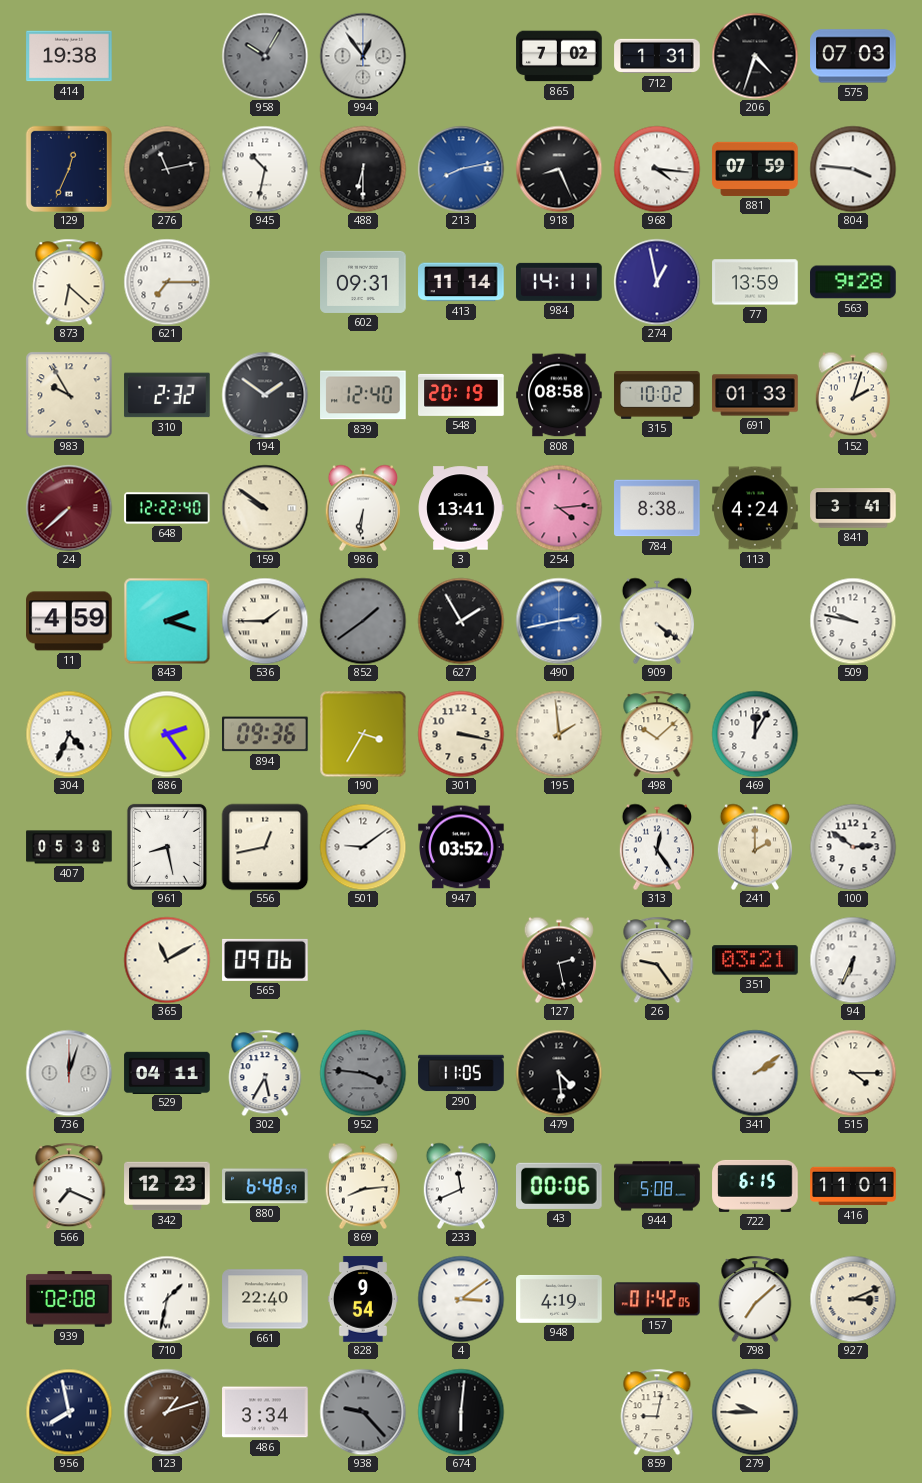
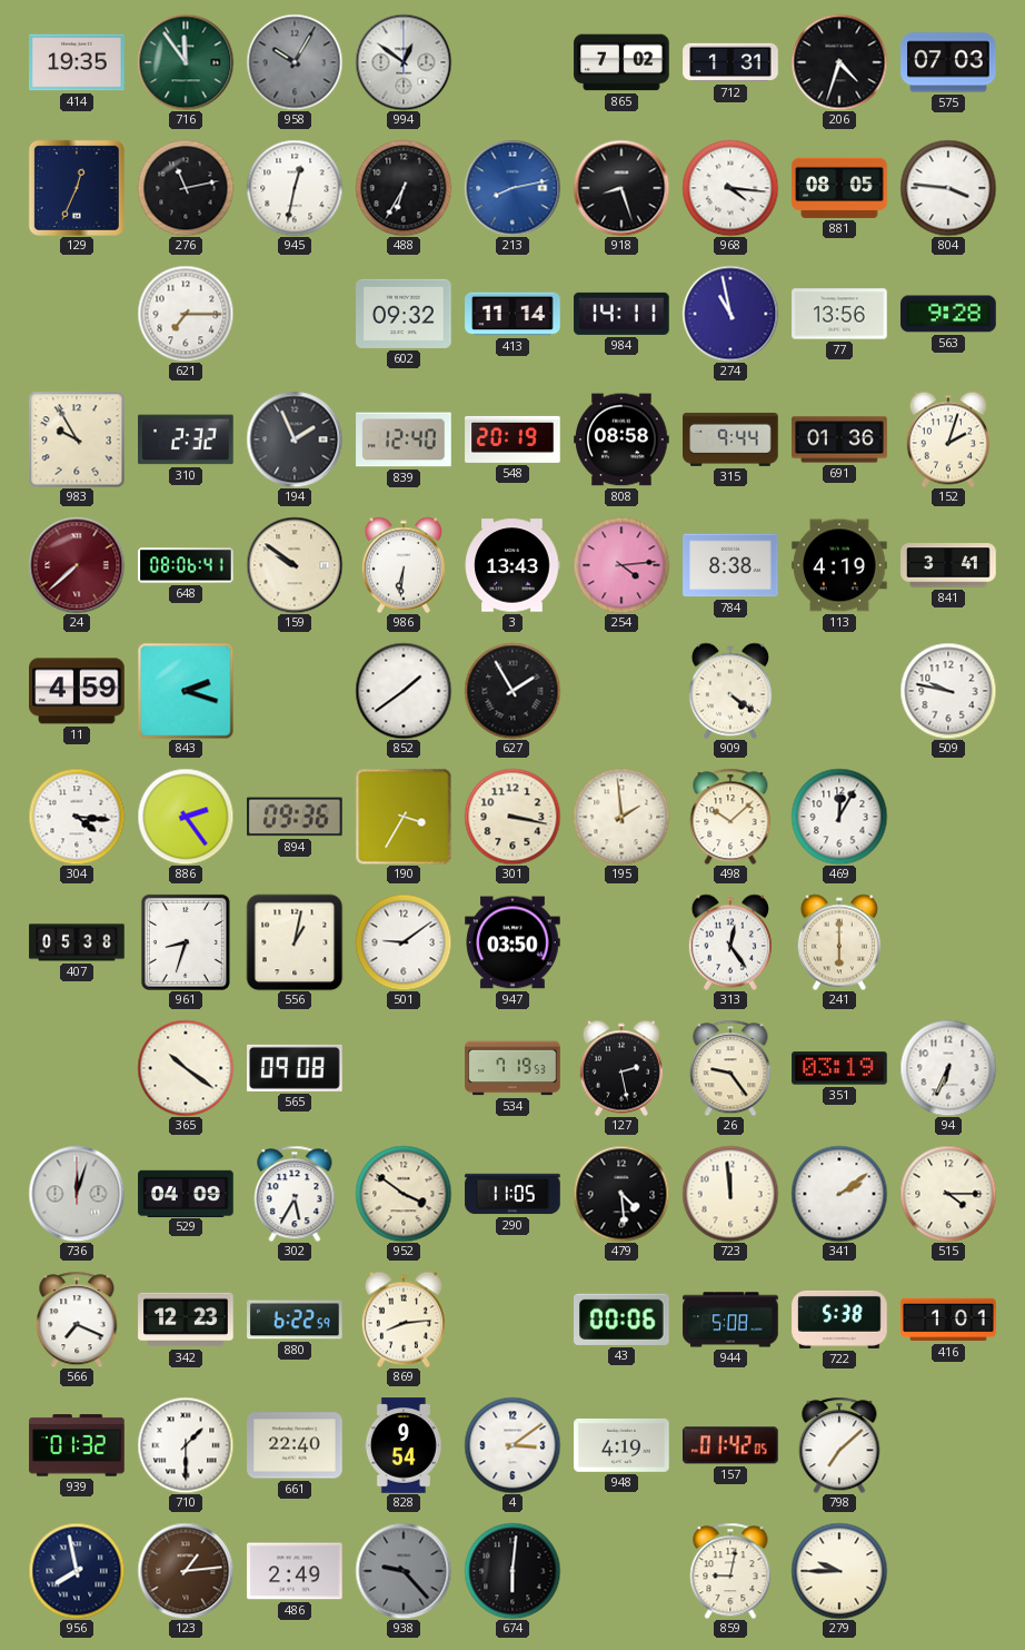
414: 19:38 -> 19:35 (77, 62)
716: none -> 11:54 (186, 62)
994: 12:54 -> 12:51 (404, 62)
945: 10:32 -> 12:32 (295, 188)
488: 6:30 -> 6:35 (404, 188)
918: 8:26 -> 8:27 (621, 188)
881: 07:59 -> 08:05 (839, 188)
873: 6:22 -> none (69, 282)
602: 09:31 -> 09:32 (404, 314)
274: 12:58 -> 10:58 (730, 314)
77: 13:59 -> 13:56 (839, 314)
194: 1:51 -> 1:56 (295, 439)
315: 10:02 -> 9:44 (730, 439)
691: 01:33 -> 01:36 (839, 439)
648: 12:22 -> 08:06 (186, 565)
3: 13:41 -> 13:43 (512, 565)
113: 4:24 -> 4:19 (839, 565)
536: 1:45 -> none (265, 621)
852 dial: grey -> white (404, 691)
490: 2:43 -> none (559, 621)
304: 4:34 -> 4:16 (77, 817)
961: 8:28 -> 8:33 (186, 942)
556: 12:43 -> 1:02 (295, 942)
947: 03:52 -> 03:50 (512, 942)
241: 2:00 -> 6:00 (839, 942)
100: 2:51 -> none (853, 847)
365: 11:10 -> 10:21 (186, 1068)
565: 09:06 -> 09:08 (295, 1068)
534: none -> 7:19 (512, 1068)
351: 03:21 -> 03:19 (839, 1068)
529: 04:11 -> 04:09 (186, 1193)
952: 3:46 -> 3:51 (404, 1194)
952 dial: grey -> cream (404, 1194)
723: none -> 11:59 (730, 1194)
880: 6:48 -> 6:22 (295, 1320)
233: 11:41 -> none (461, 1186)
722: 6:15 -> 5:38 (839, 1320)
416: 11:01 -> 1:01 (948, 1320)
939: 02:08 -> 01:32 (77, 1445)
710: 1:32 -> 1:30 (186, 1445)
927: 3:11 -> none (853, 1299)
123: 1:12 -> 1:14 (186, 1571)
486: 3:34 -> 2:49 (295, 1571)
